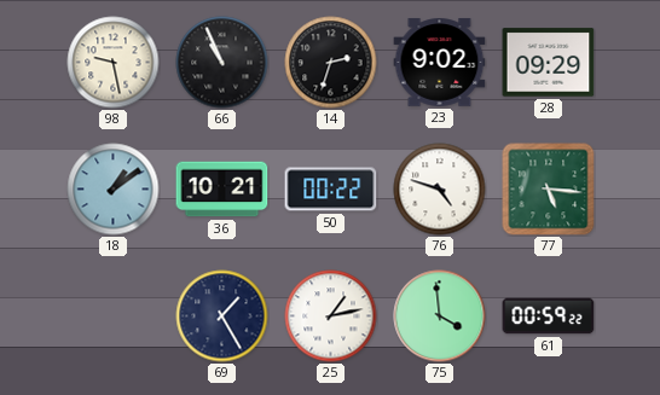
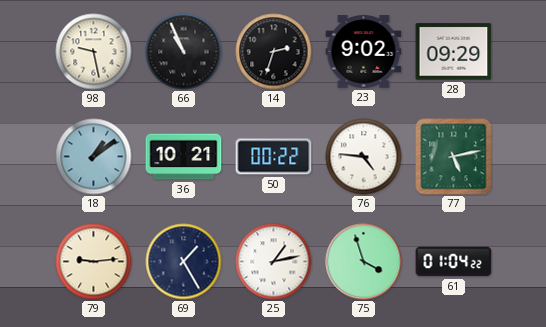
76: 4:48 -> 4:46 (364, 157)
77: 5:16 -> 5:13 (454, 157)
79: none -> 9:14 (94, 262)
75: 3:59 -> 3:57 (364, 262)
61: 00:59 -> 01:04 (454, 262)
